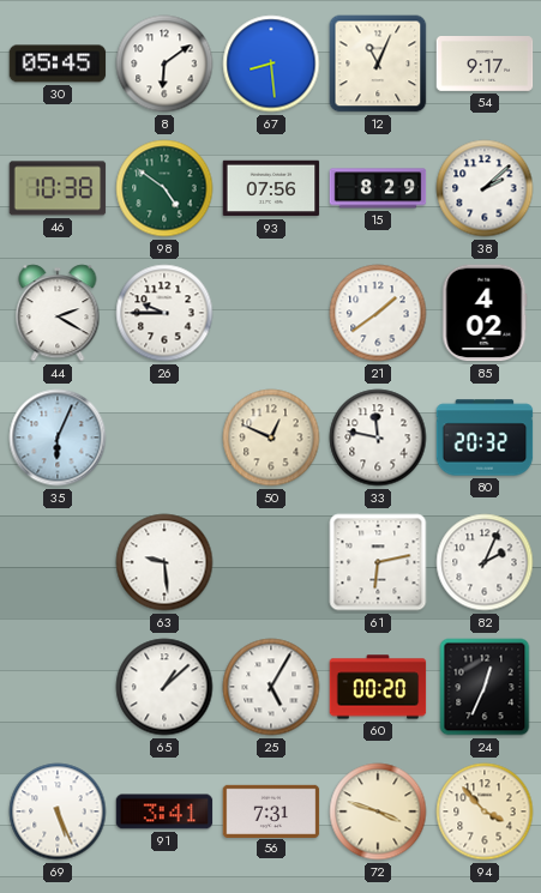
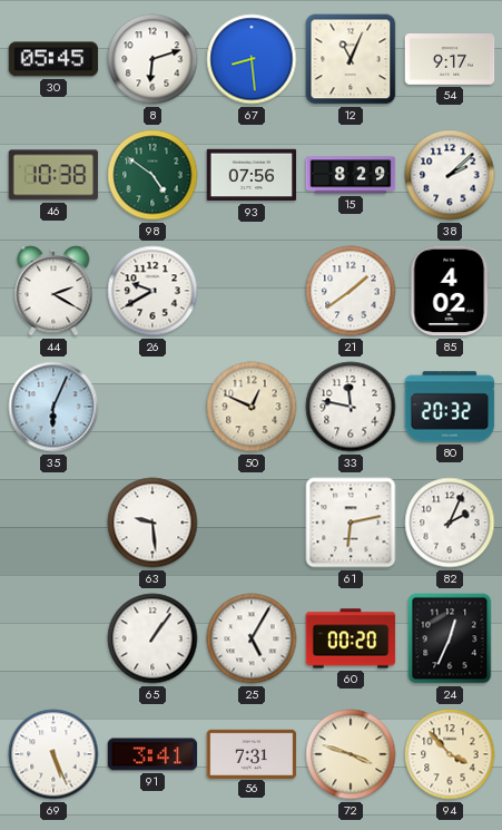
8: 6:09 -> 6:12 (152, 59)
26: 9:45 -> 9:40 (152, 291)
65: 1:08 -> 1:06 (152, 638)
